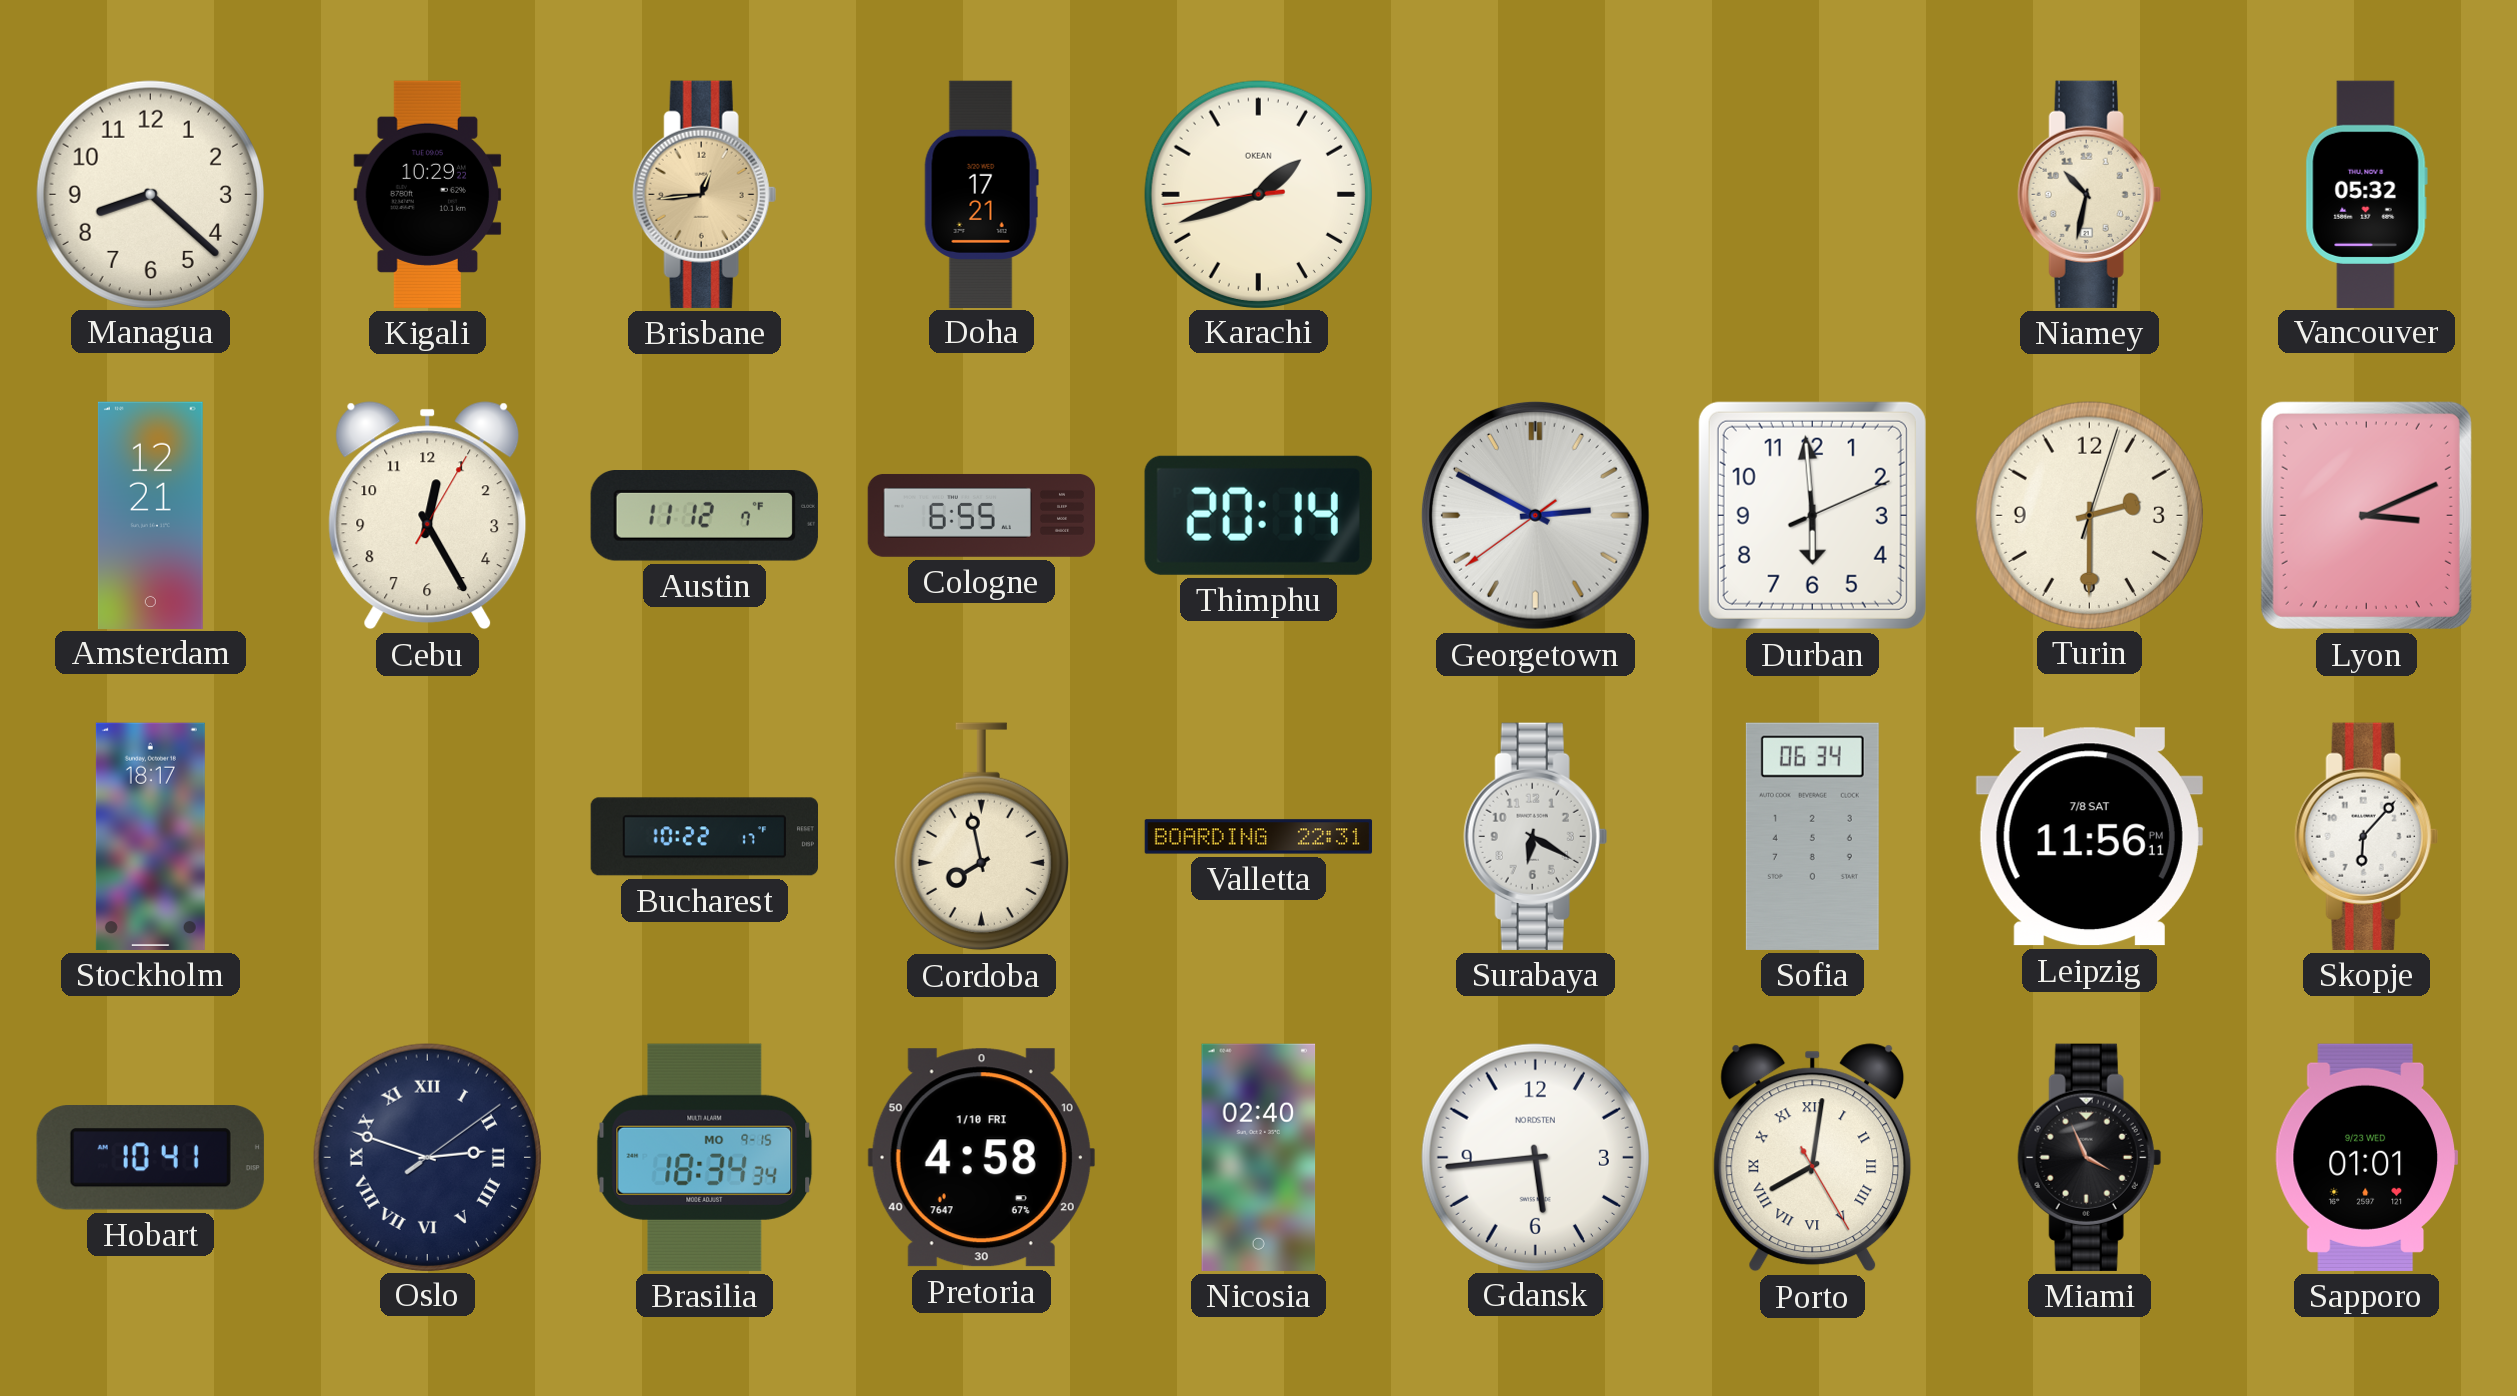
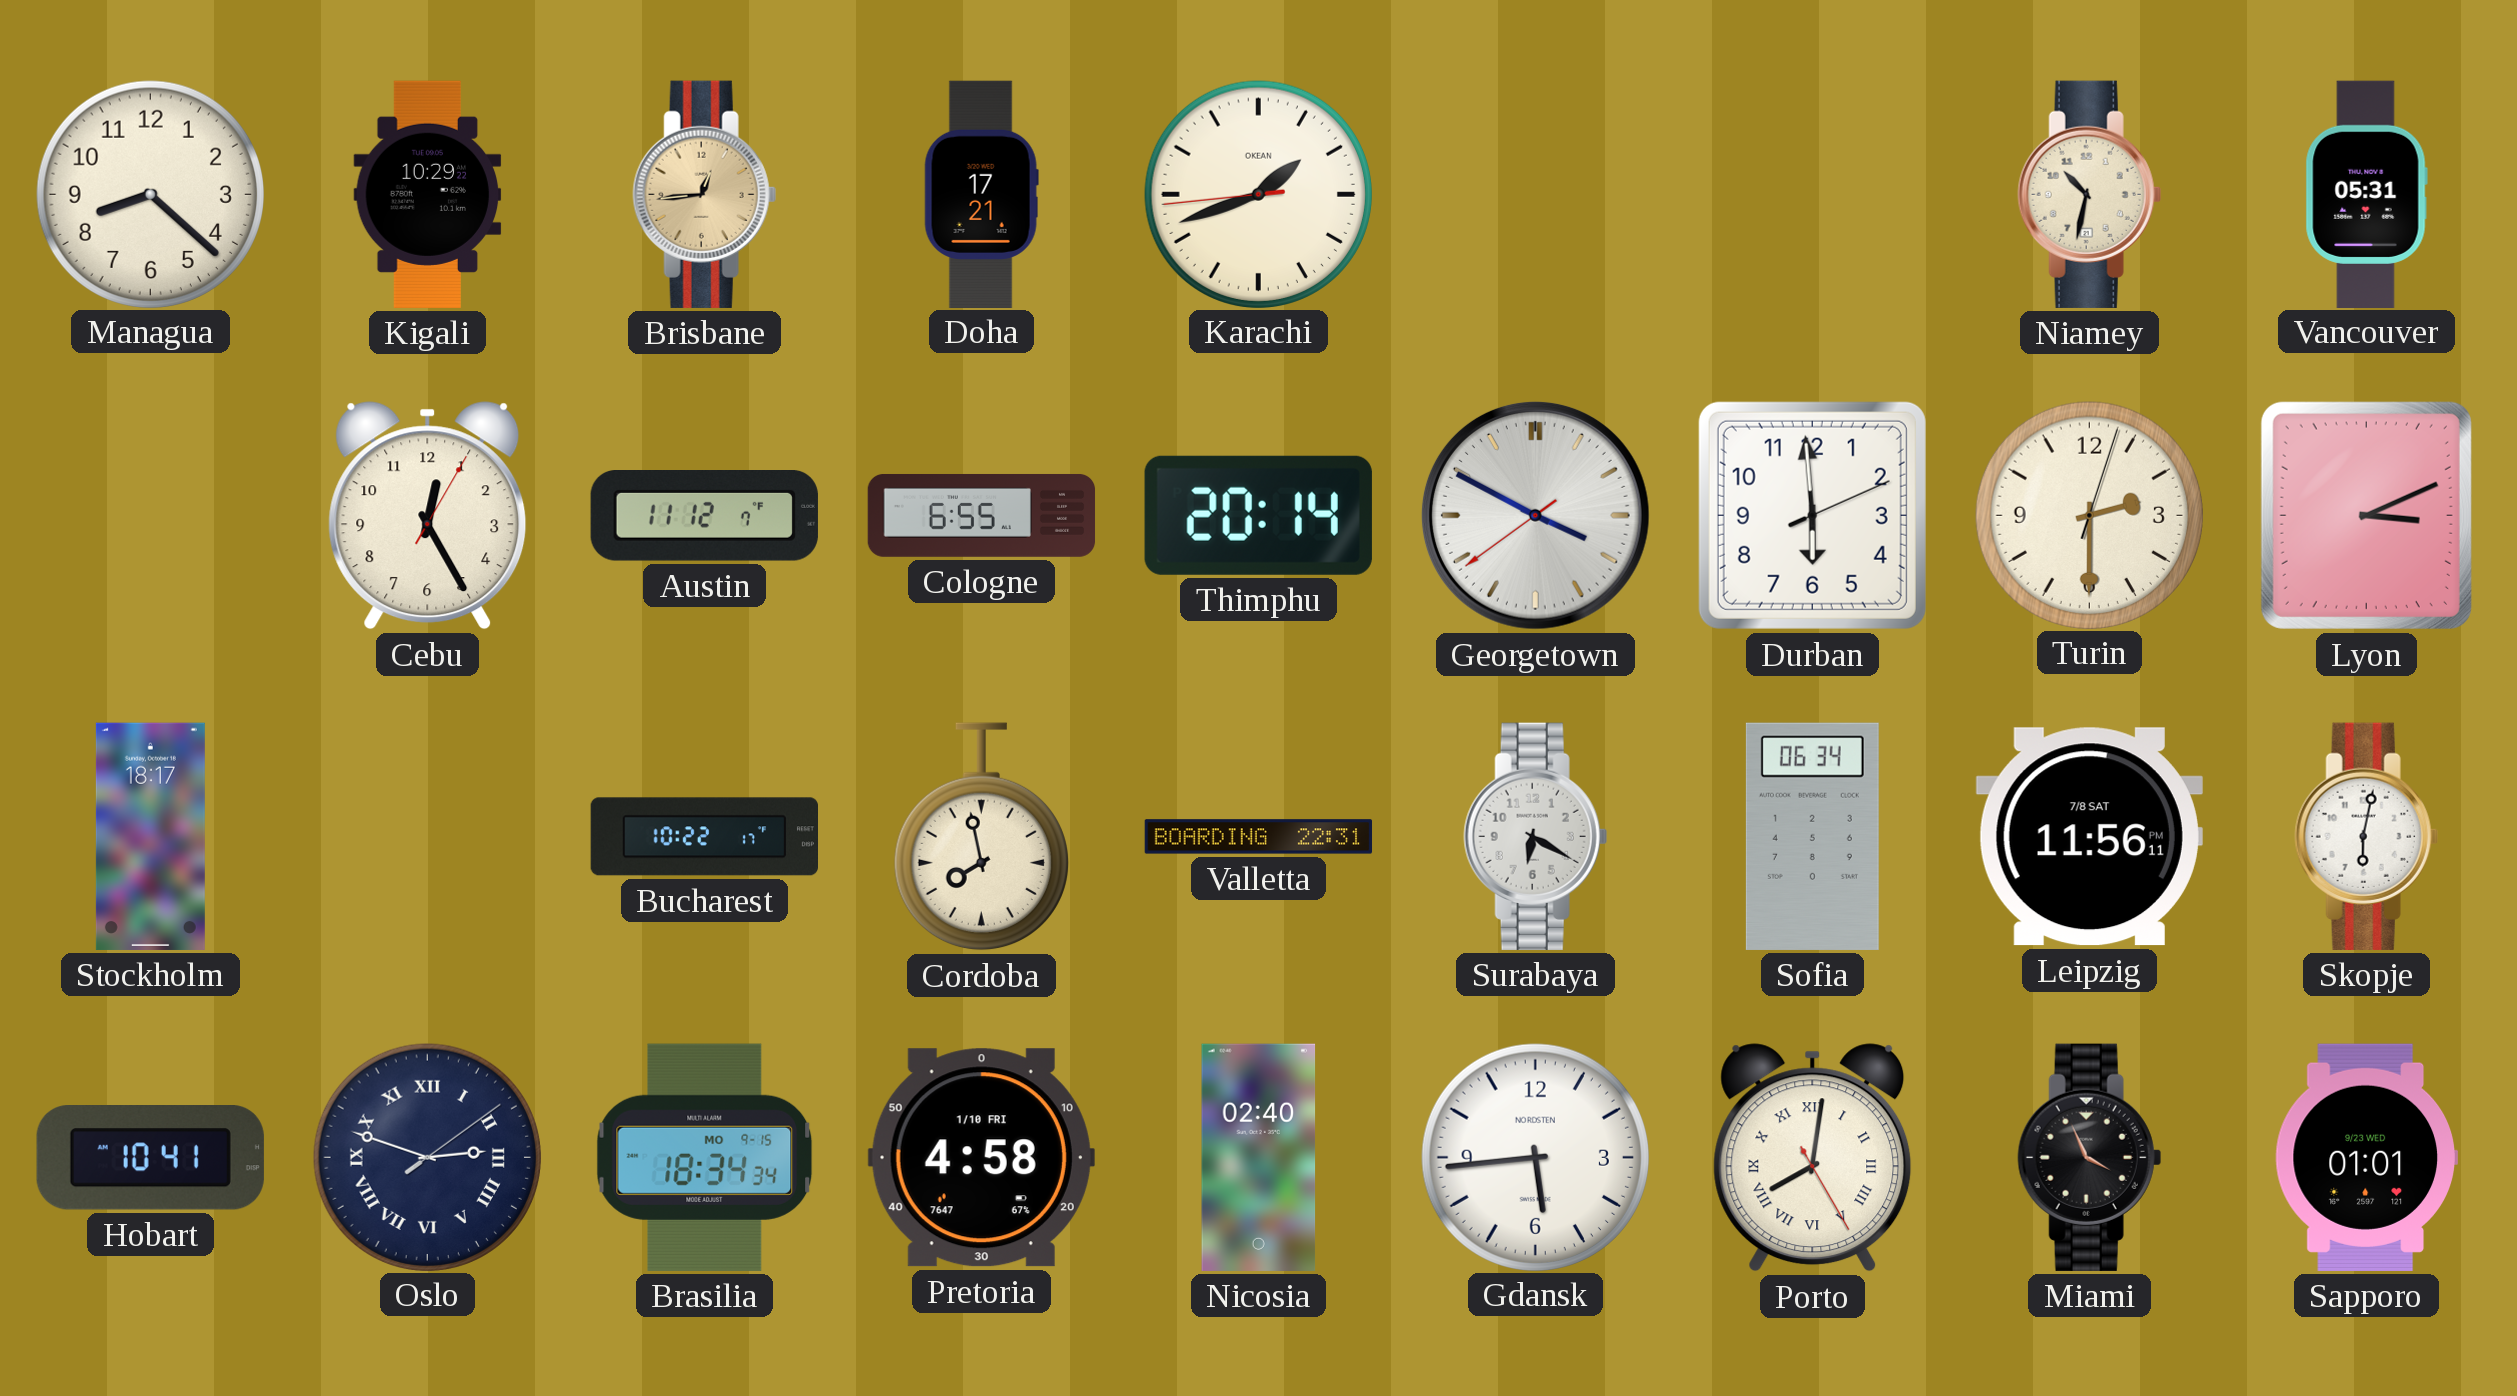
Vancouver: 05:32 -> 05:31 (2366, 194)
Amsterdam: 12:21 -> none (150, 515)
Georgetown: 2:49 -> 3:49 (1535, 515)
Skopje: 6:07 -> 6:02 (2366, 836)
